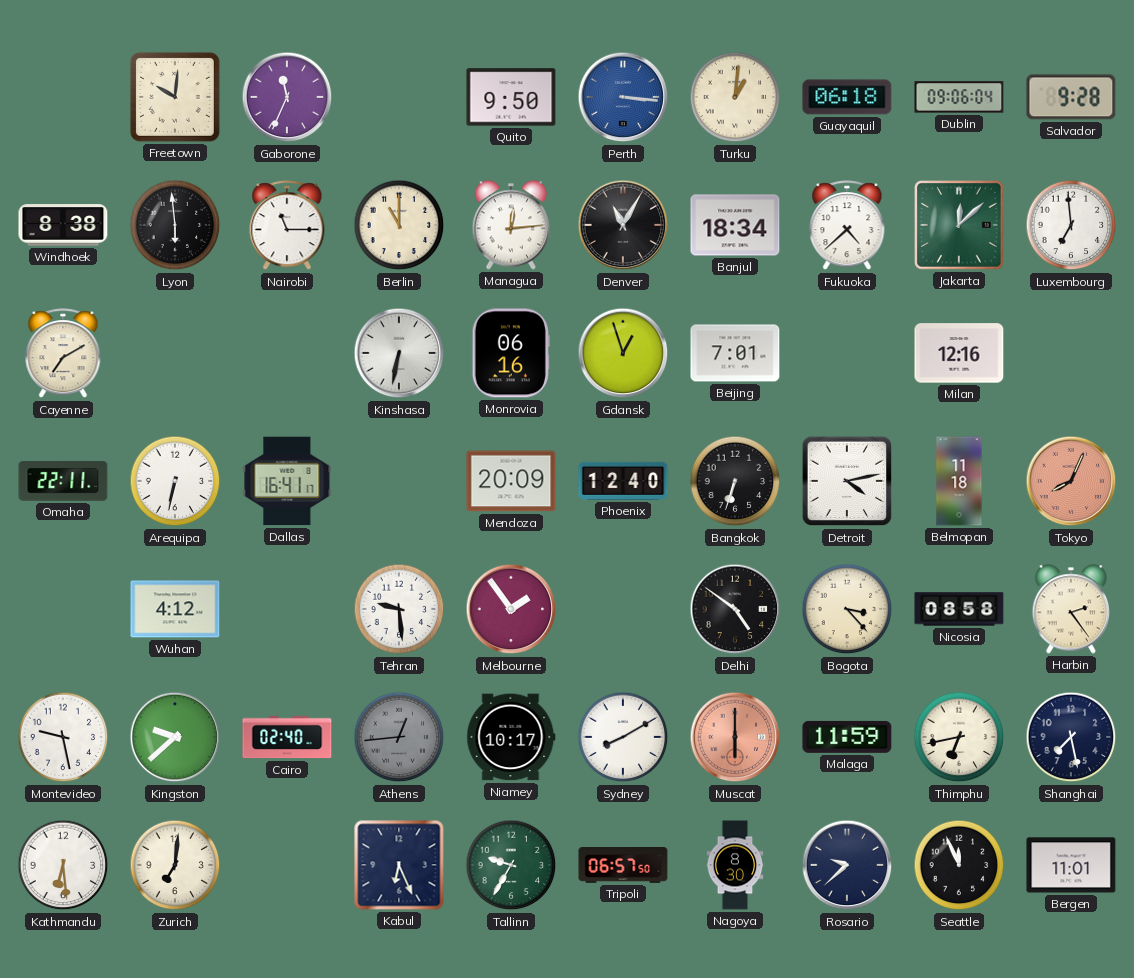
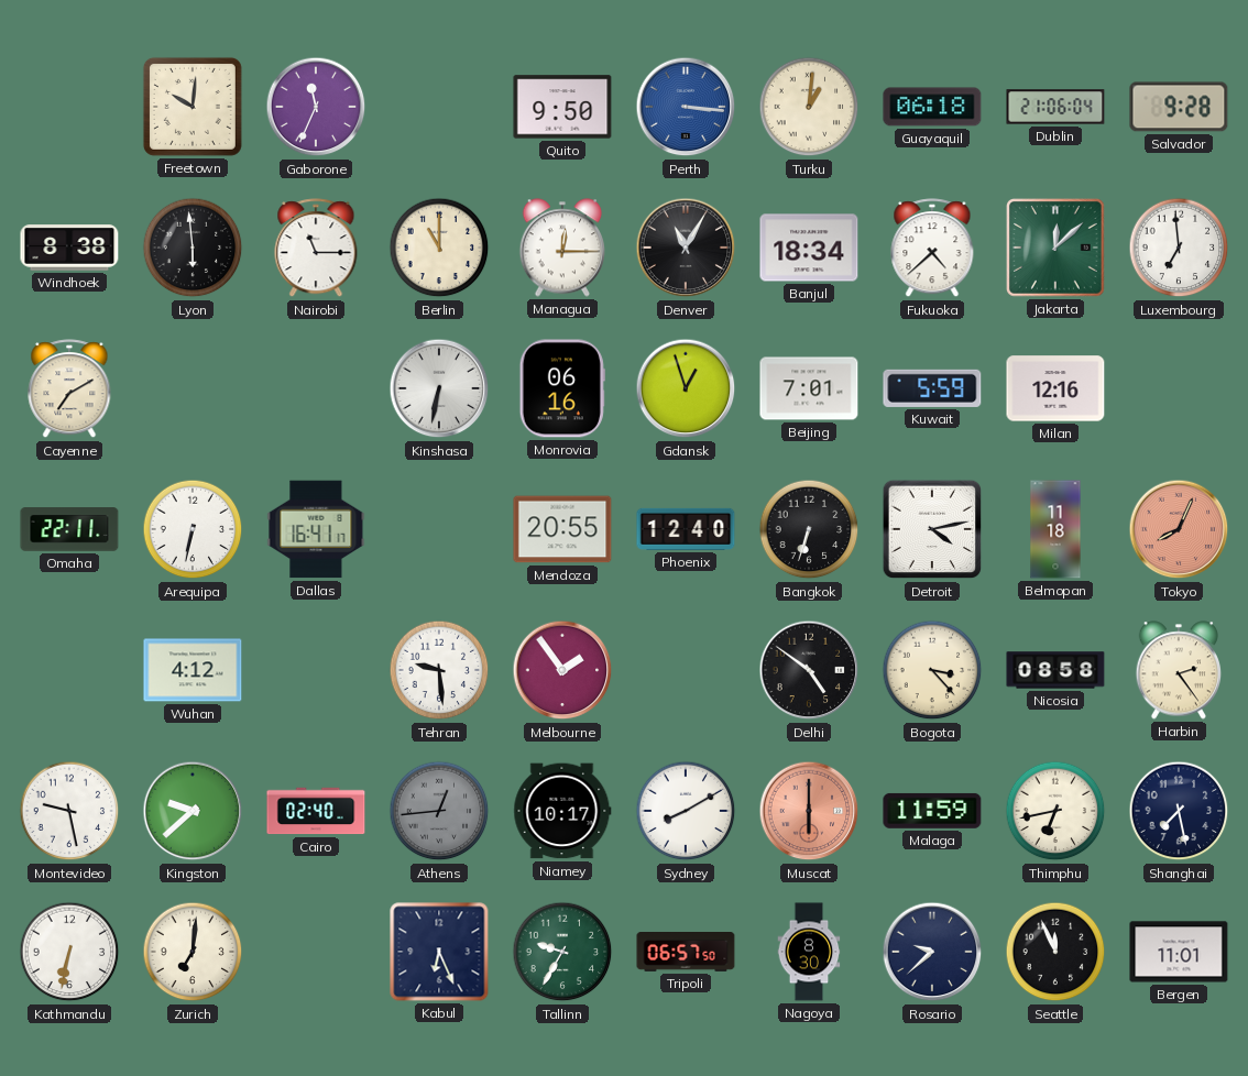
Dublin: 09:06 -> 21:06 (1055, 107)
Managua: 12:14 -> 12:15 (562, 248)
Kuwait: none -> 5:59 (932, 388)
Mendoza: 20:09 -> 20:55 (562, 529)
Kathmandu: 6:29 -> 6:32 (69, 952)
